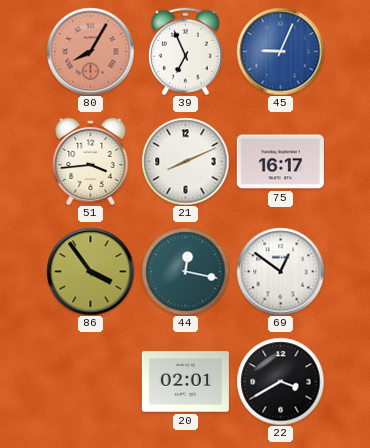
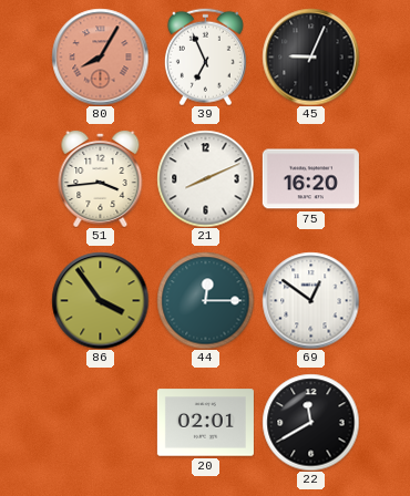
45 dial: blue -> black (310, 56)
75: 16:17 -> 16:20 (310, 179)
44: 12:17 -> 12:15 (205, 300)
22: 3:40 -> 11:40 (310, 422)
